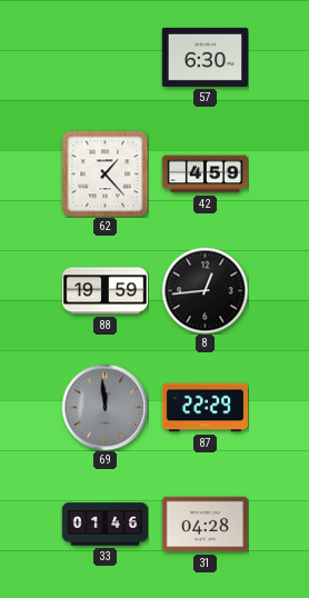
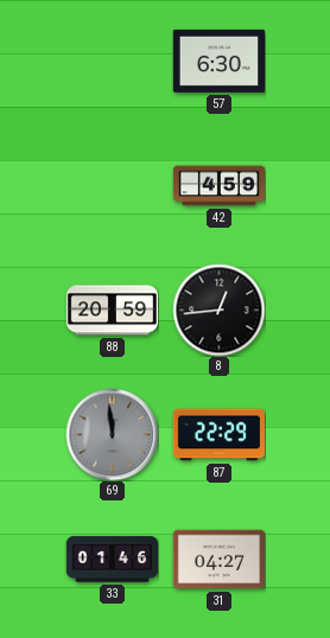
62: 1:23 -> none (104, 173)
88: 19:59 -> 20:59 (112, 311)
31: 04:28 -> 04:27 (218, 560)
